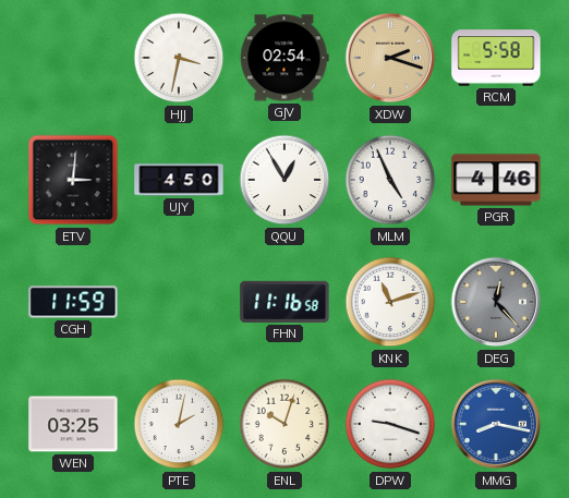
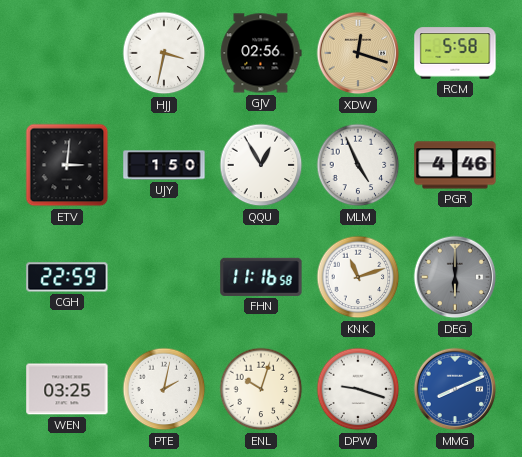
GJV: 02:54 -> 02:56 (261, 53)
XDW: 2:18 -> 12:18 (358, 53)
UJY: 4:50 -> 1:50 (164, 165)
CGH: 11:59 -> 22:59 (67, 277)
DEG: 12:23 -> 6:00 (455, 277)
MMG: 8:17 -> 8:11 (455, 389)
